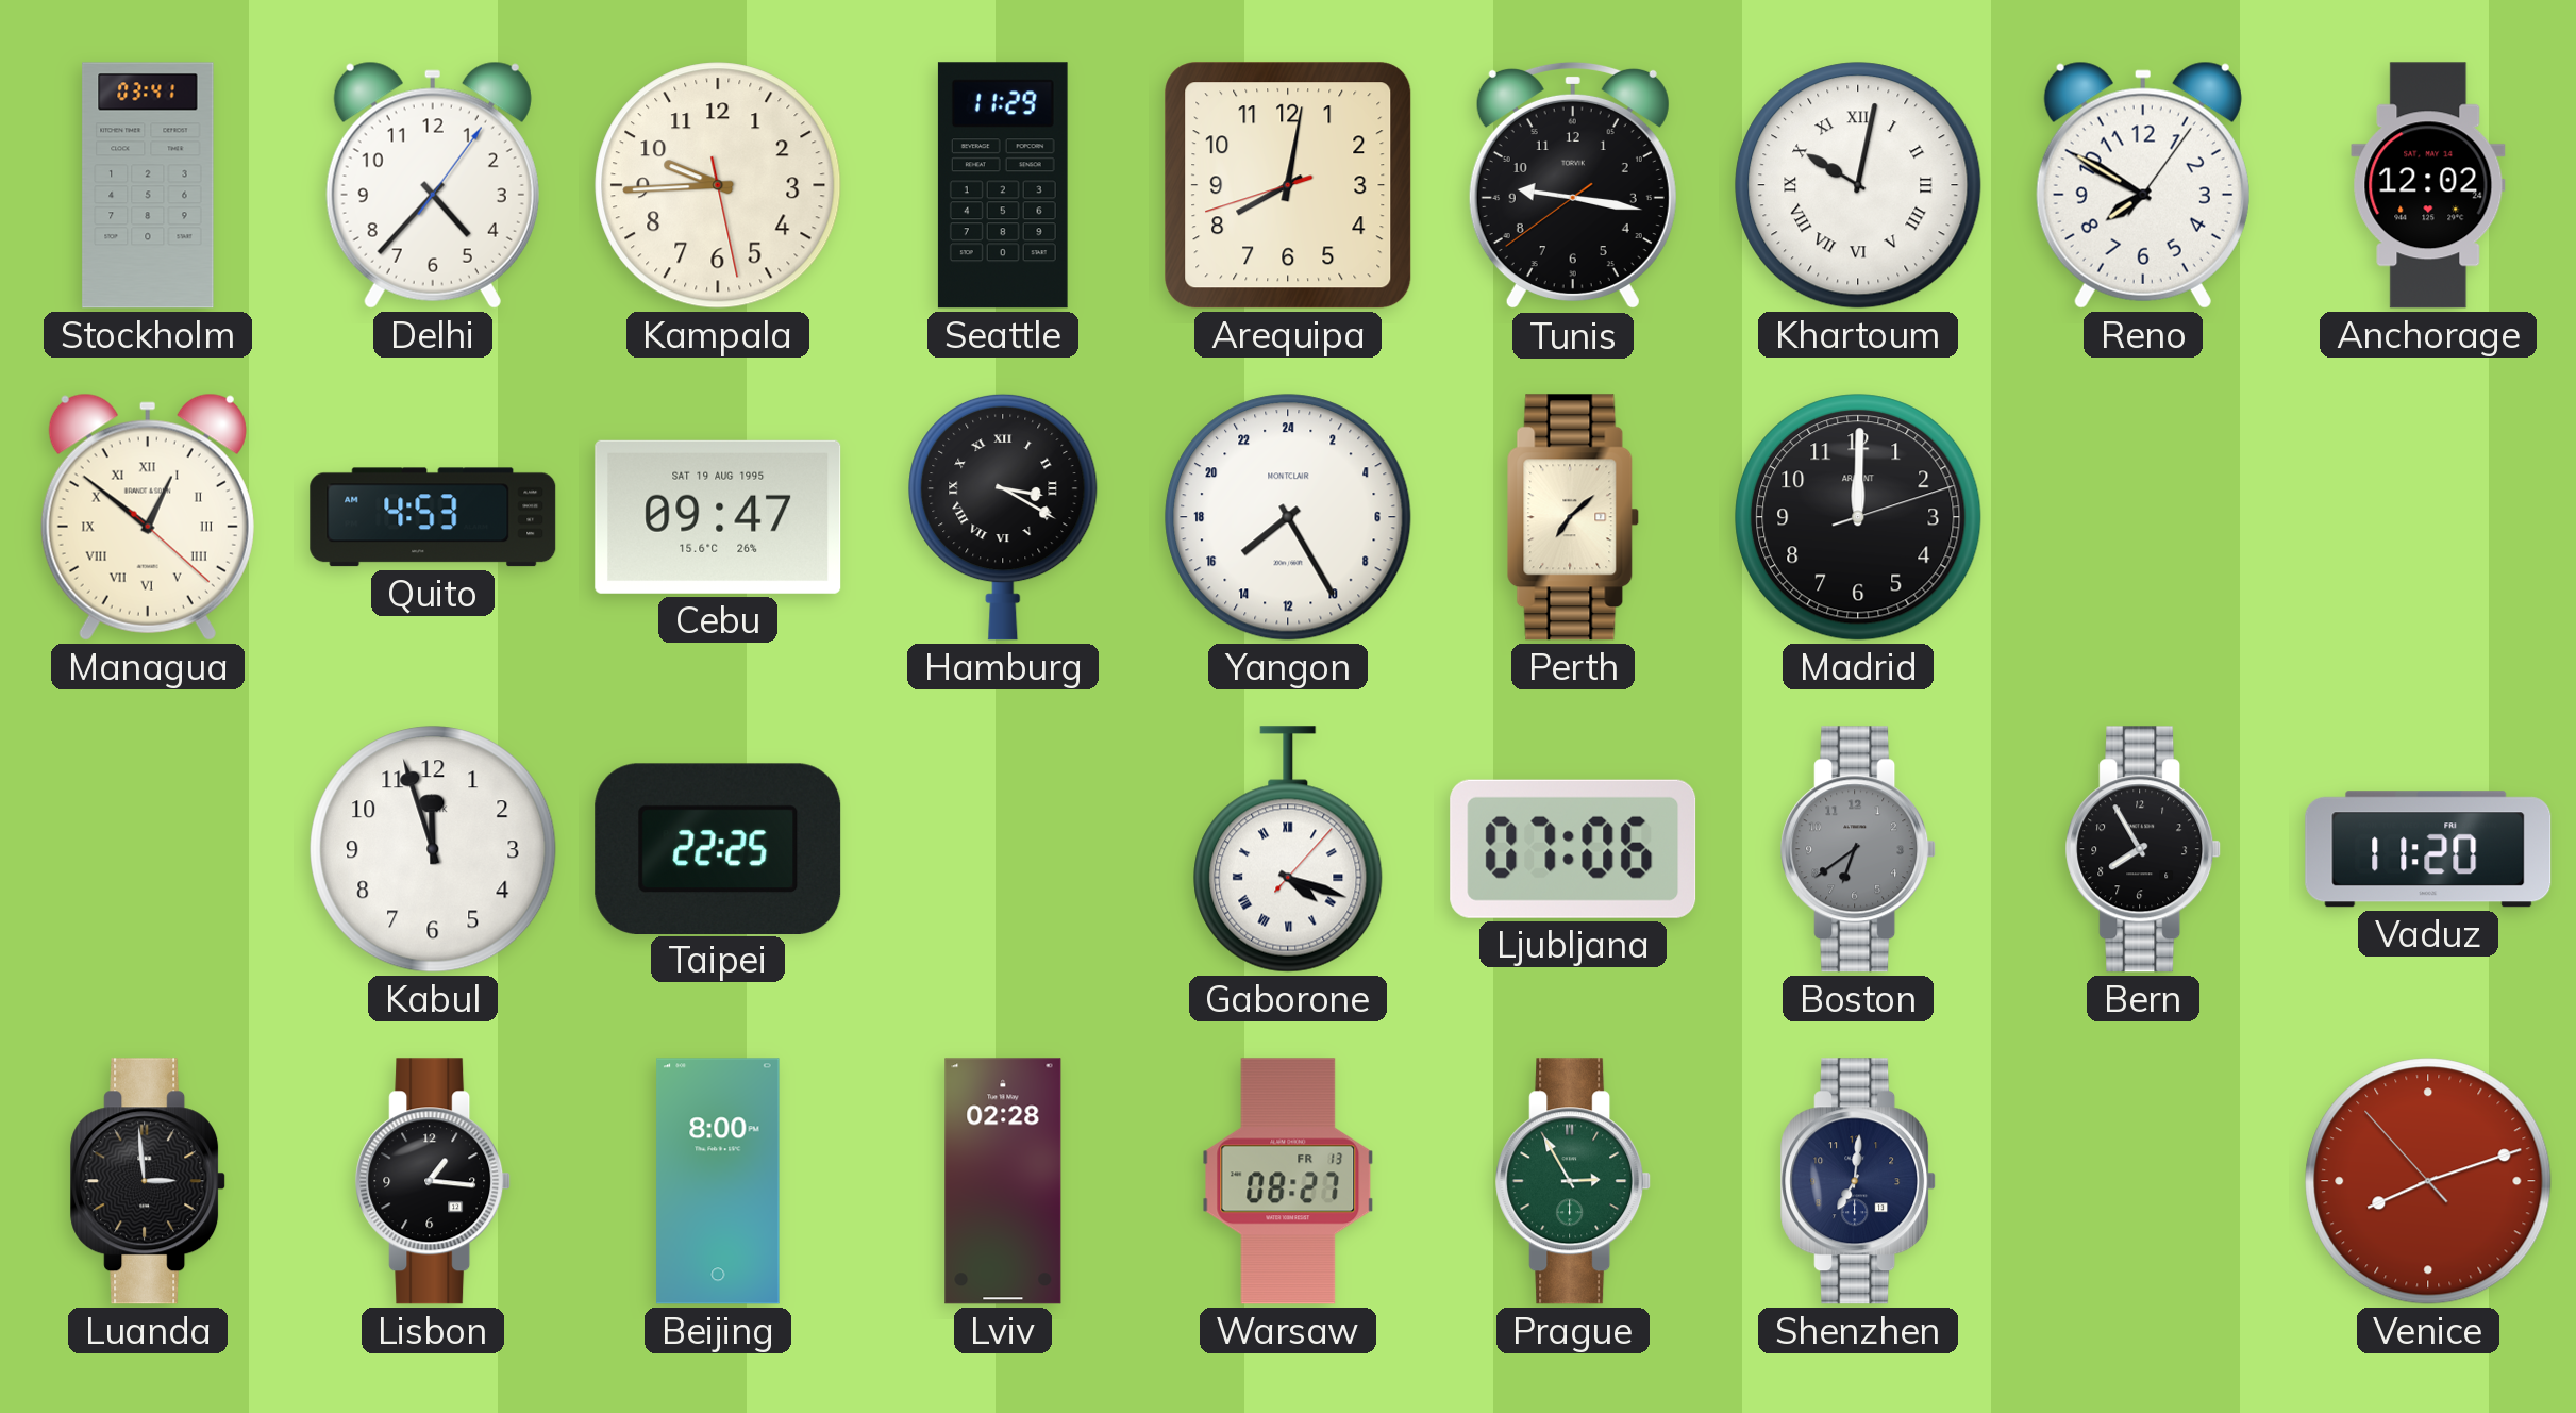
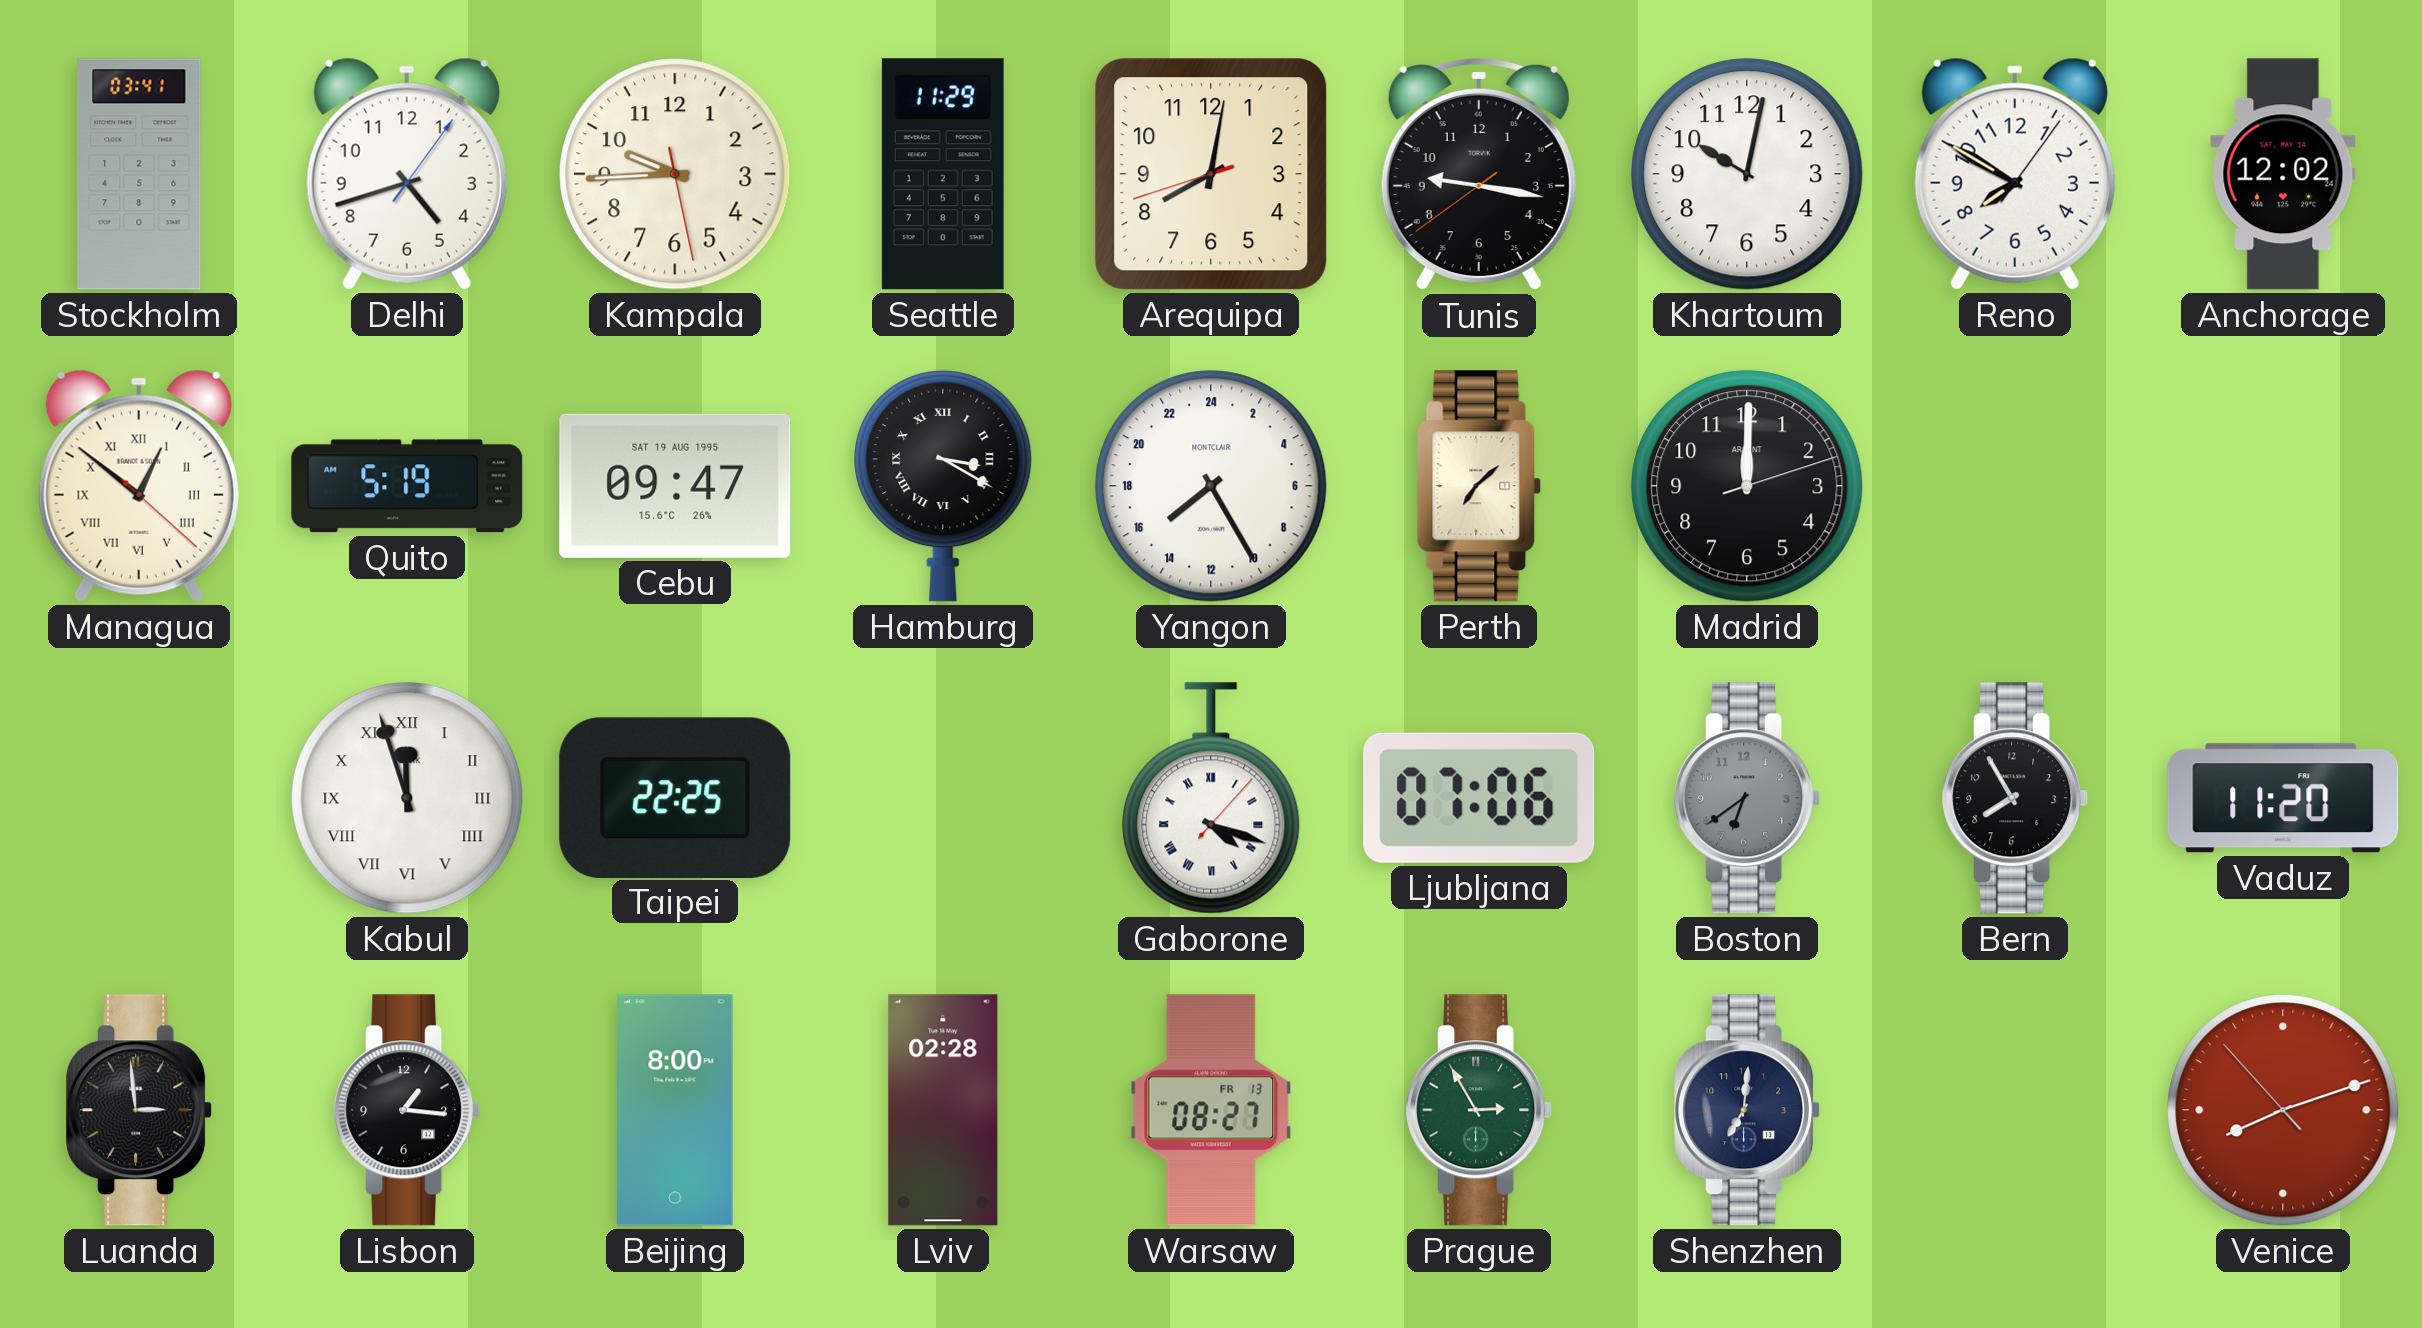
Delhi: 4:37 -> 4:42 (407, 174)
Khartoum numerals: Roman -> Arabic (1747, 174)
Quito: 4:53 -> 5:19 (407, 486)
Kabul numerals: Arabic -> Roman (407, 798)
